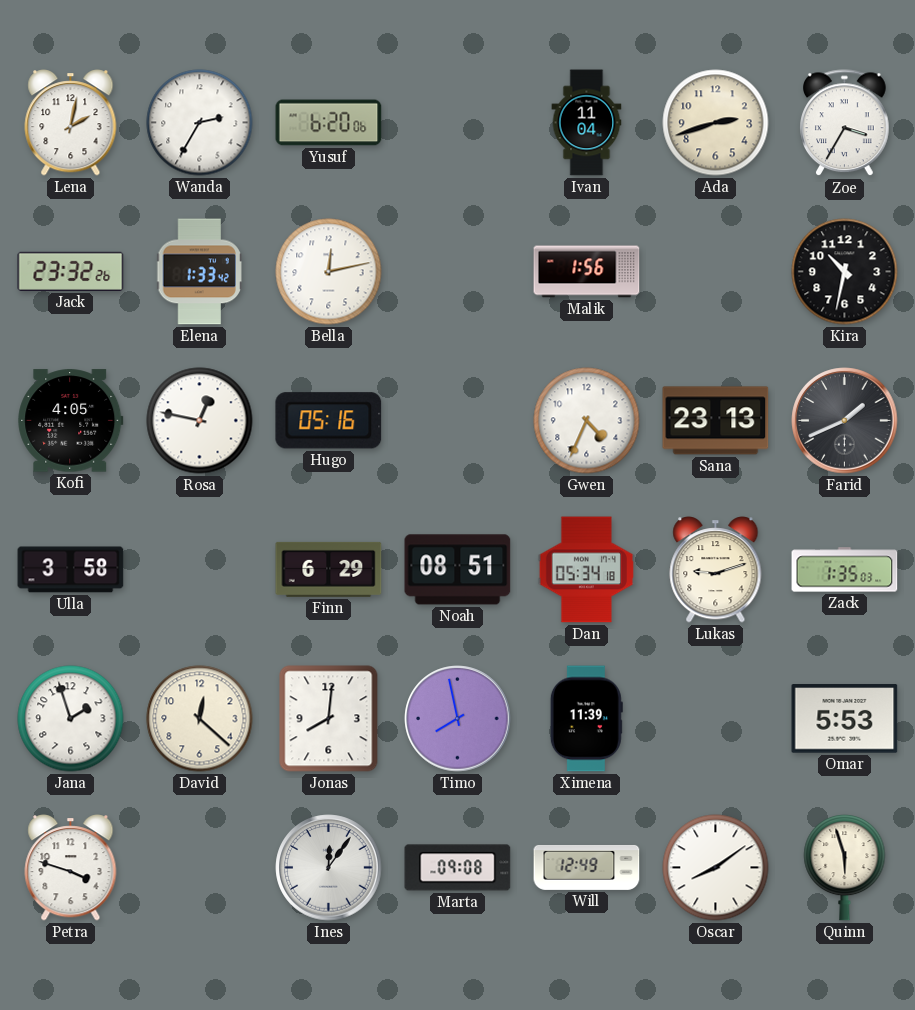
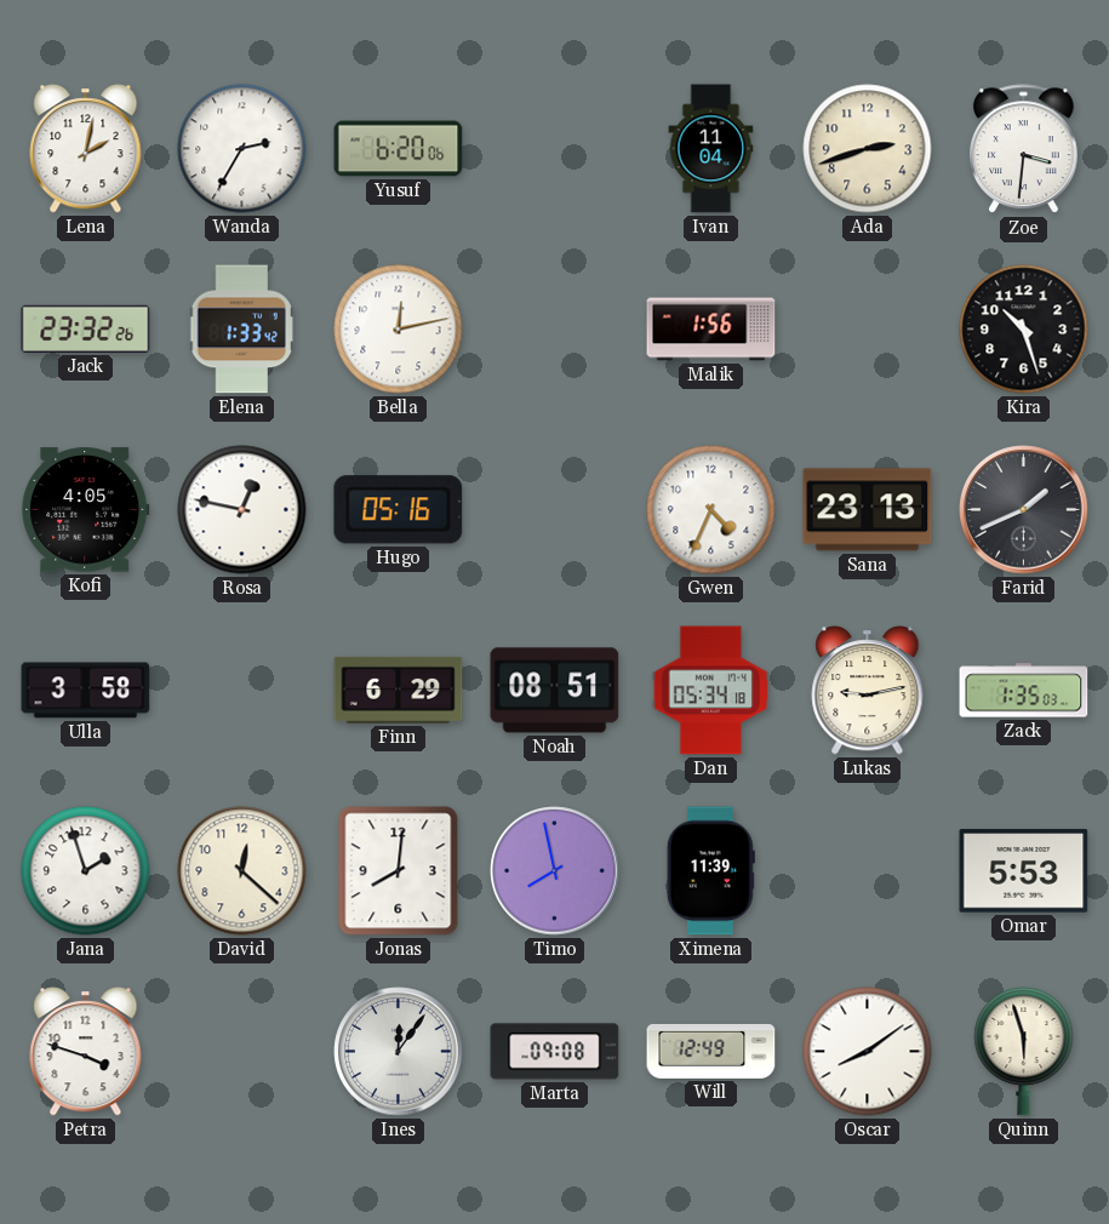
Zoe: 3:35 -> 3:31 (1024, 149)
Kira: 10:32 -> 10:27 (1024, 330)
Lukas: 9:12 -> 9:13 (868, 691)
